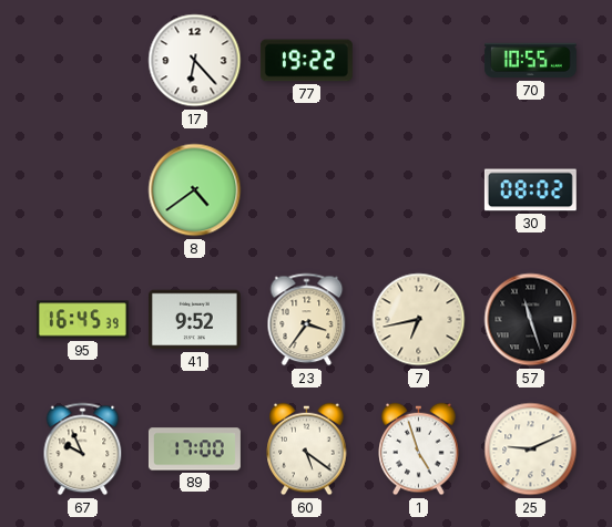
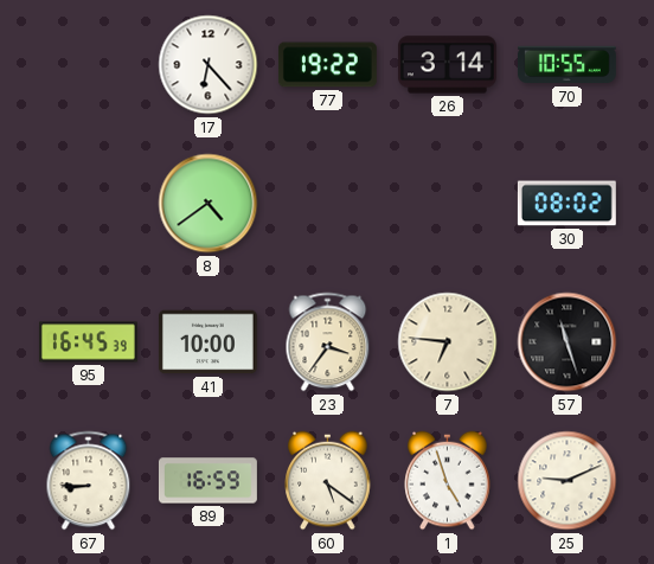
26: none -> 3:14 (447, 65)
41: 9:52 -> 10:00 (207, 342)
7: 6:43 -> 6:46 (448, 342)
67: 9:56 -> 8:45 (89, 481)
89: 17:00 -> 16:59 (207, 481)
